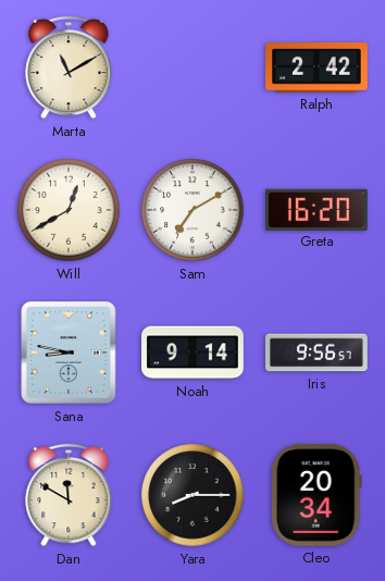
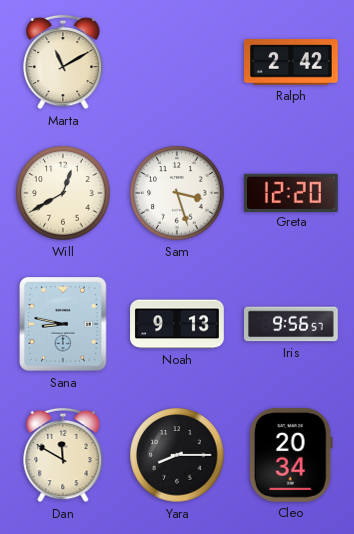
Sam: 7:10 -> 3:27 (177, 193)
Greta: 16:20 -> 12:20 (292, 192)
Noah: 9:14 -> 9:13 (177, 324)
